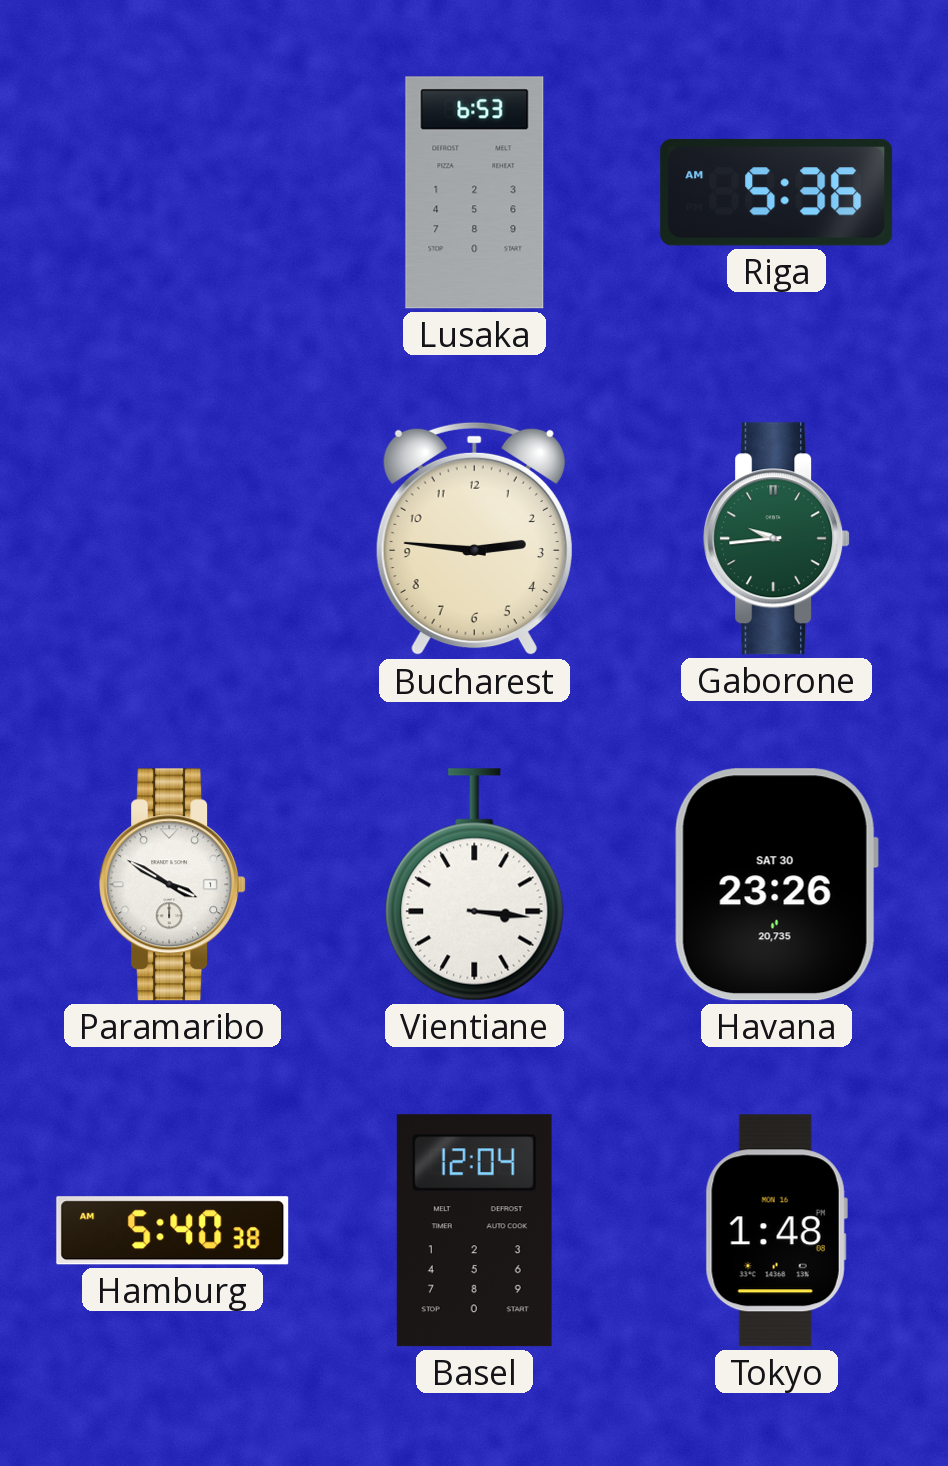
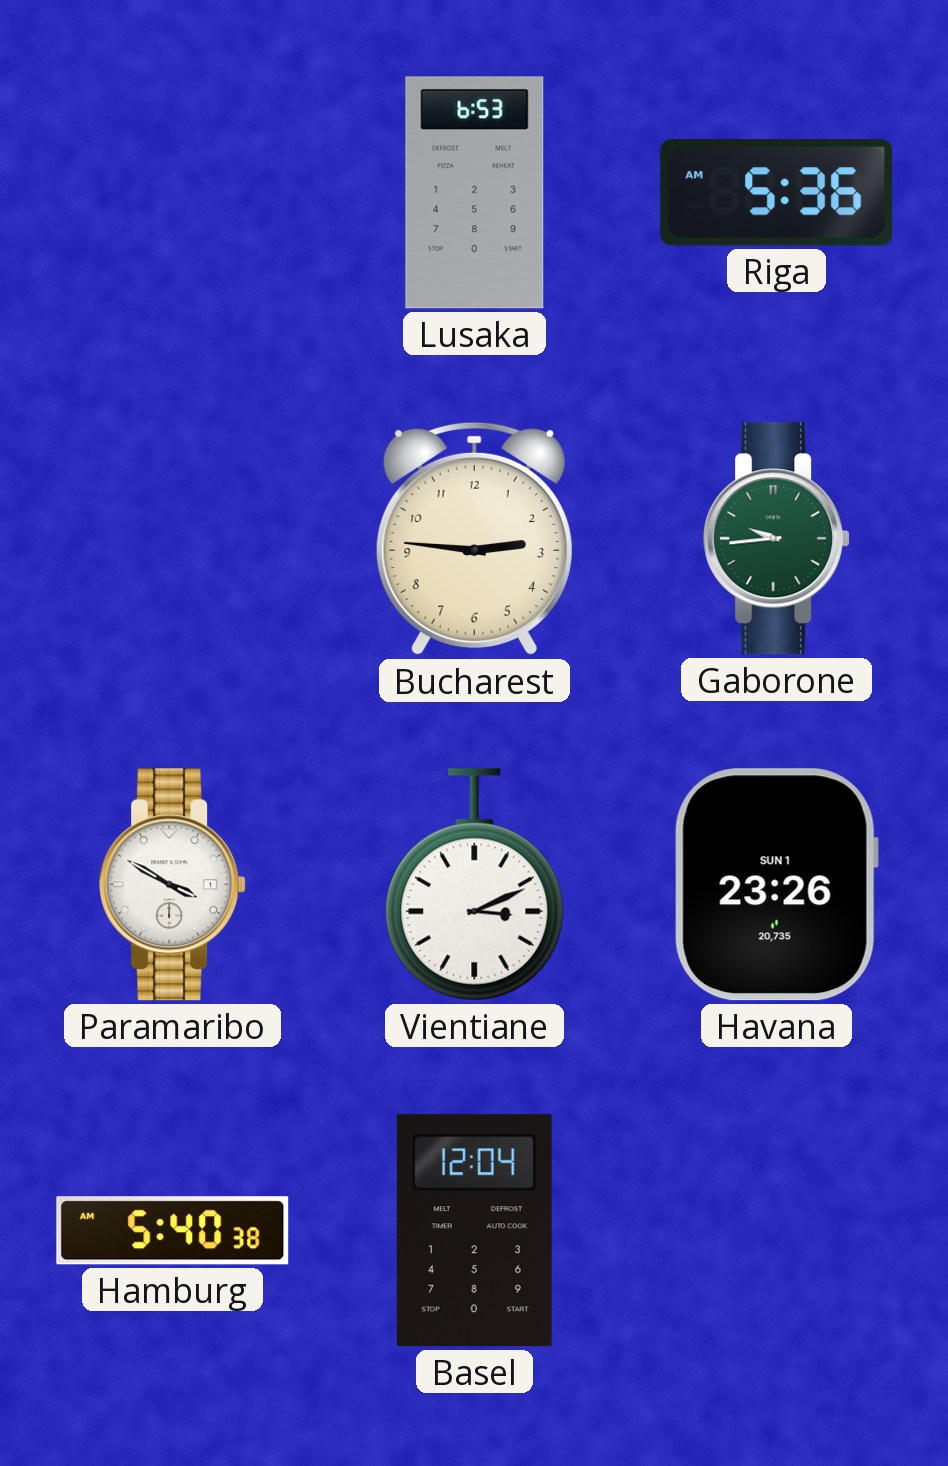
Vientiane: 3:16 -> 3:11 (475, 885)
Havana date: SAT 30 -> SUN 1 (776, 885)
Tokyo: 1:48 -> none (776, 1231)
